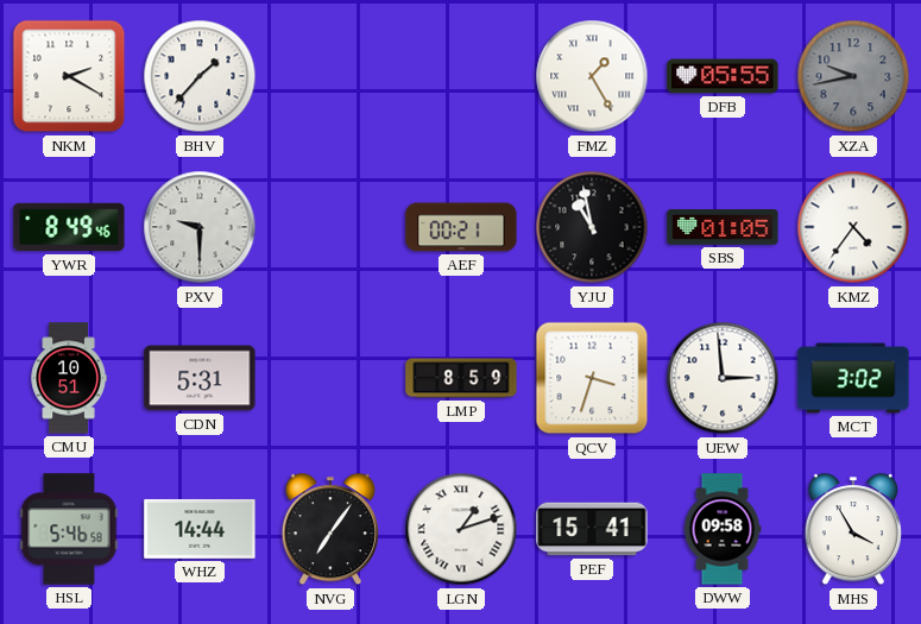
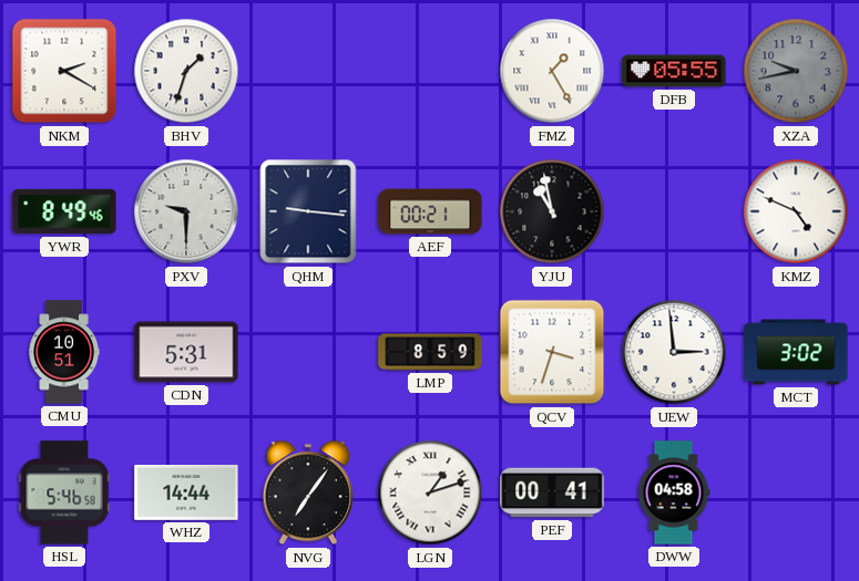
BHV: 1:37 -> 1:33 (186, 71)
QHM: none -> 9:16 (308, 211)
SBS: 01:05 -> none (723, 227)
KMZ: 4:36 -> 4:49 (796, 211)
PEF: 15:41 -> 00:41 (552, 492)
DWW: 09:58 -> 04:58 (674, 492)
MHS: 3:55 -> none (853, 530)
